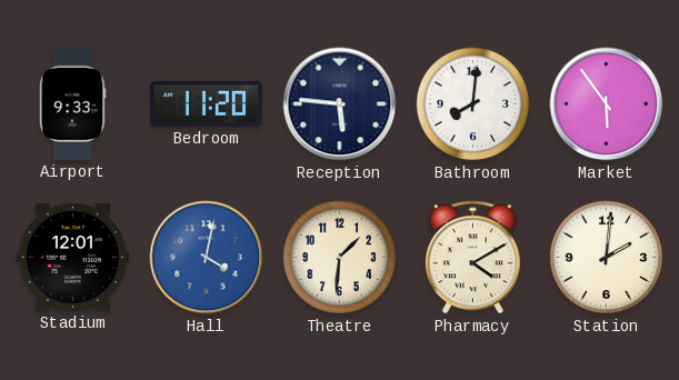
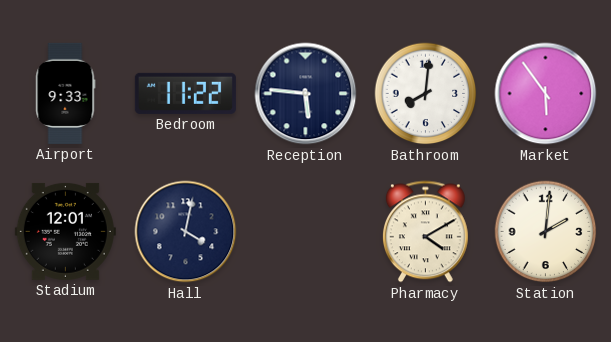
Bedroom: 11:20 -> 11:22 (185, 93)
Hall dial: blue -> navy (186, 232)
Theatre: 1:31 -> none (340, 258)
